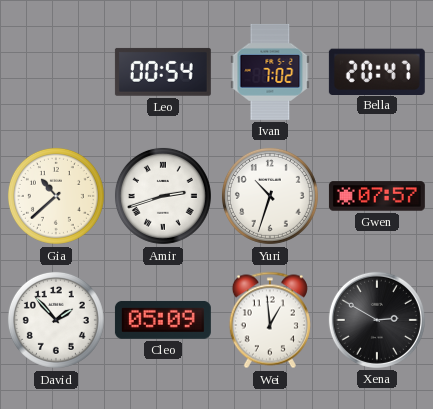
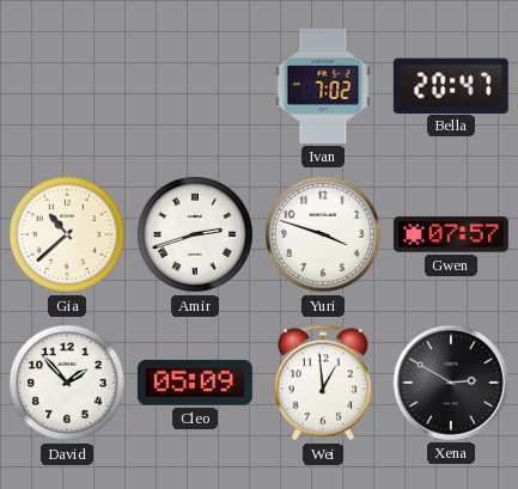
Leo: 00:54 -> none (163, 72)
Yuri: 10:33 -> 3:48 (323, 234)
